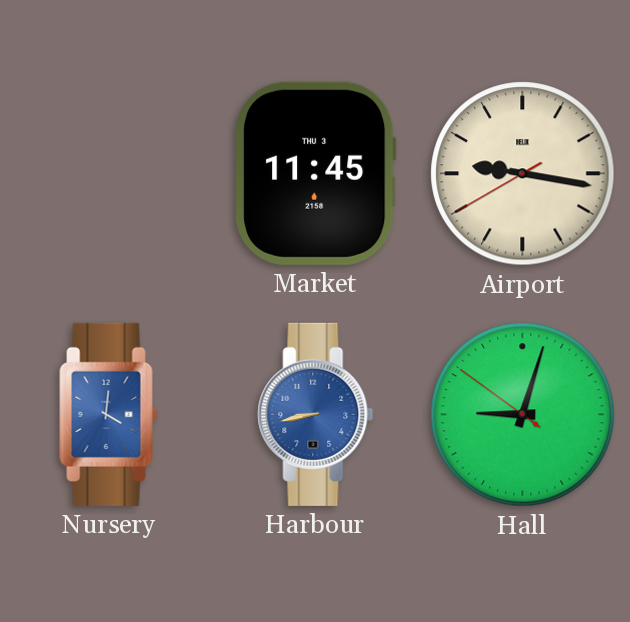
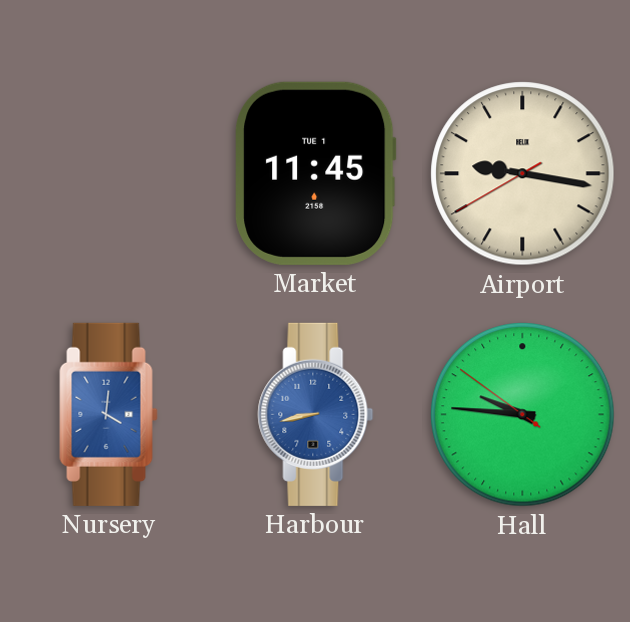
Market date: THU 3 -> TUE 1 (316, 173)
Hall: 9:02 -> 9:45 (523, 415)
